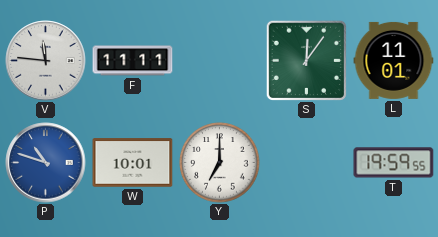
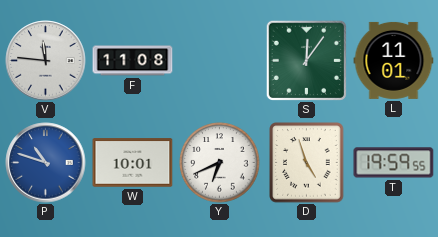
F: 11:11 -> 11:08 (133, 61)
Y: 7:00 -> 6:41 (220, 163)
D: none -> 4:57 (307, 163)
